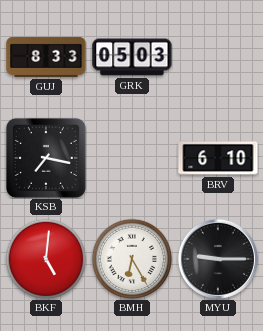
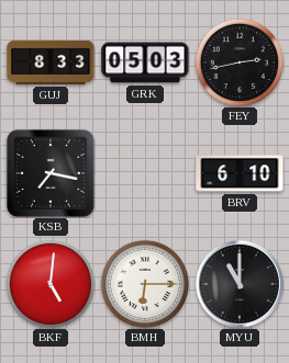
FEY: none -> 2:43 (240, 63)
BMH: 6:25 -> 6:15 (145, 284)
MYU: 9:15 -> 11:00 (240, 284)
